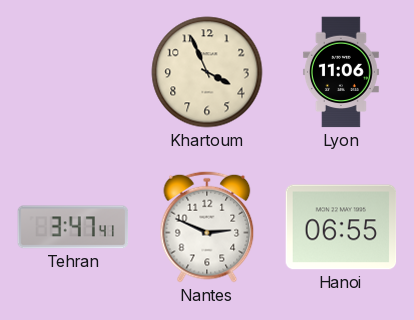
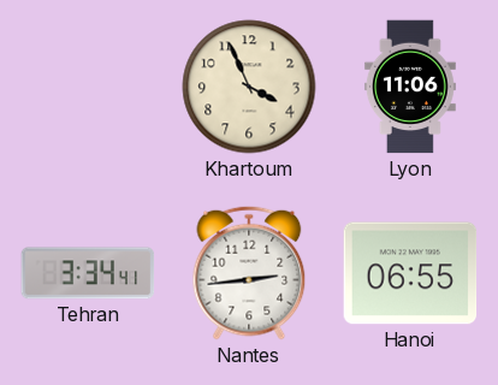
Tehran: 3:47 -> 3:34 (88, 273)
Nantes: 2:49 -> 2:44 (249, 273)
